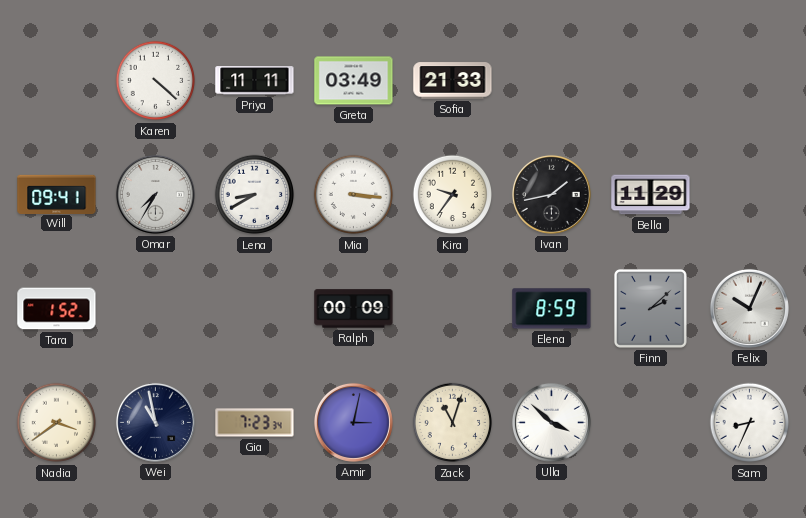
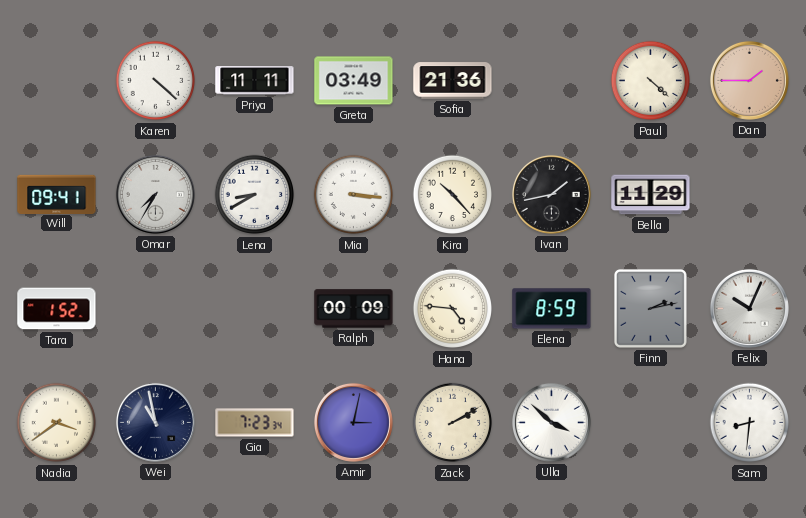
Sofia: 21:33 -> 21:36 (453, 81)
Paul: none -> 4:22 (651, 81)
Dan: none -> 1:45 (749, 80)
Kira: 9:36 -> 10:23 (453, 195)
Hana: none -> 4:46 (453, 309)
Finn: 2:08 -> 2:13 (650, 308)
Zack: 11:03 -> 2:10 (453, 423)
Sam: 8:34 -> 8:31 (750, 423)
